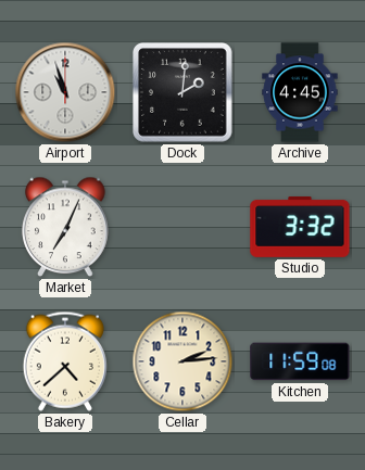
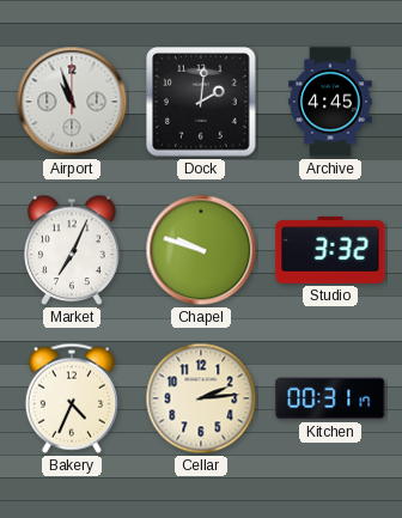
Chapel: none -> 9:48 (201, 250)
Bakery: 4:38 -> 4:34 (72, 398)
Kitchen: 11:59 -> 00:31 (330, 398)
